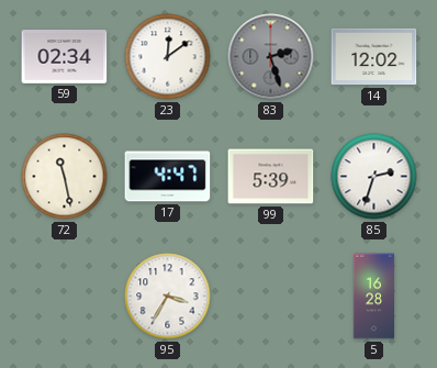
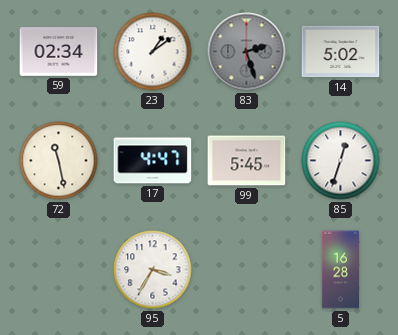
23: 12:09 -> 1:09 (153, 52)
14: 12:02 -> 5:02 (341, 52)
99: 5:39 -> 5:45 (247, 161)
85: 2:33 -> 12:33 (341, 161)
